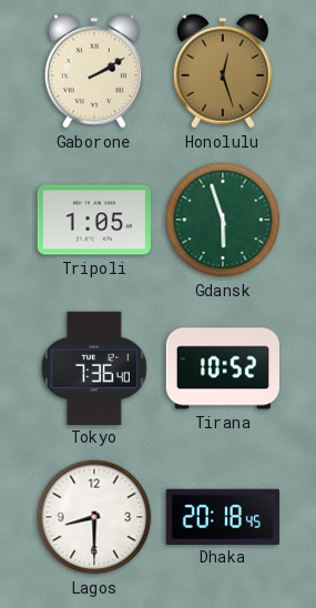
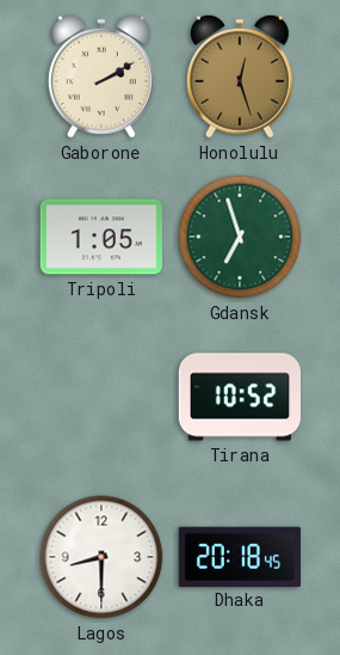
Gdansk: 5:57 -> 6:57 (240, 237)
Tokyo: 7:36 -> none (94, 367)
